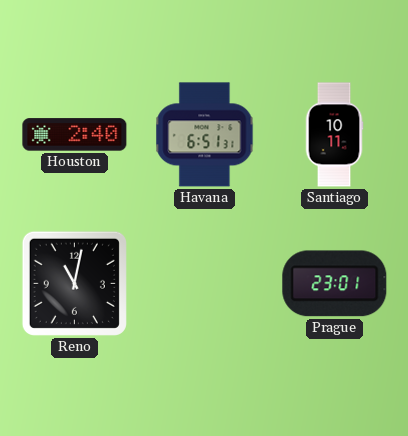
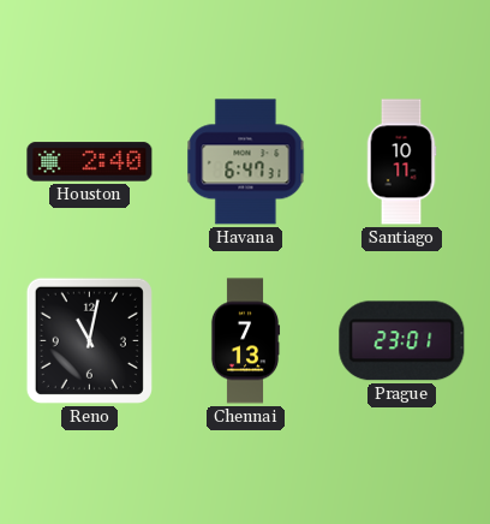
Havana: 6:51 -> 6:47 (246, 162)
Chennai: none -> 7:13 (245, 341)
